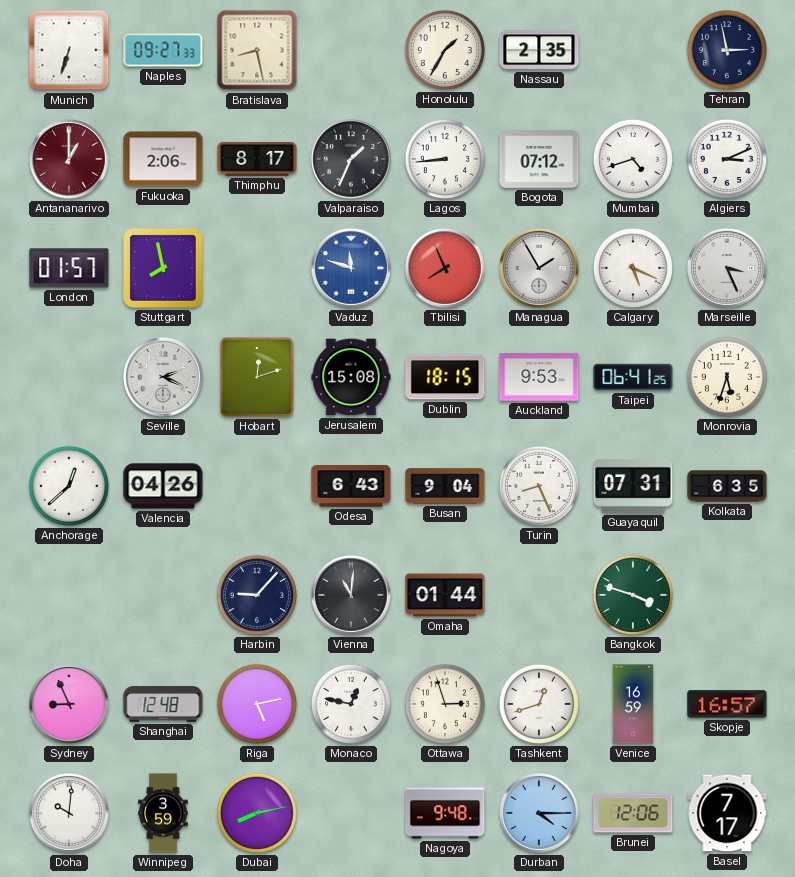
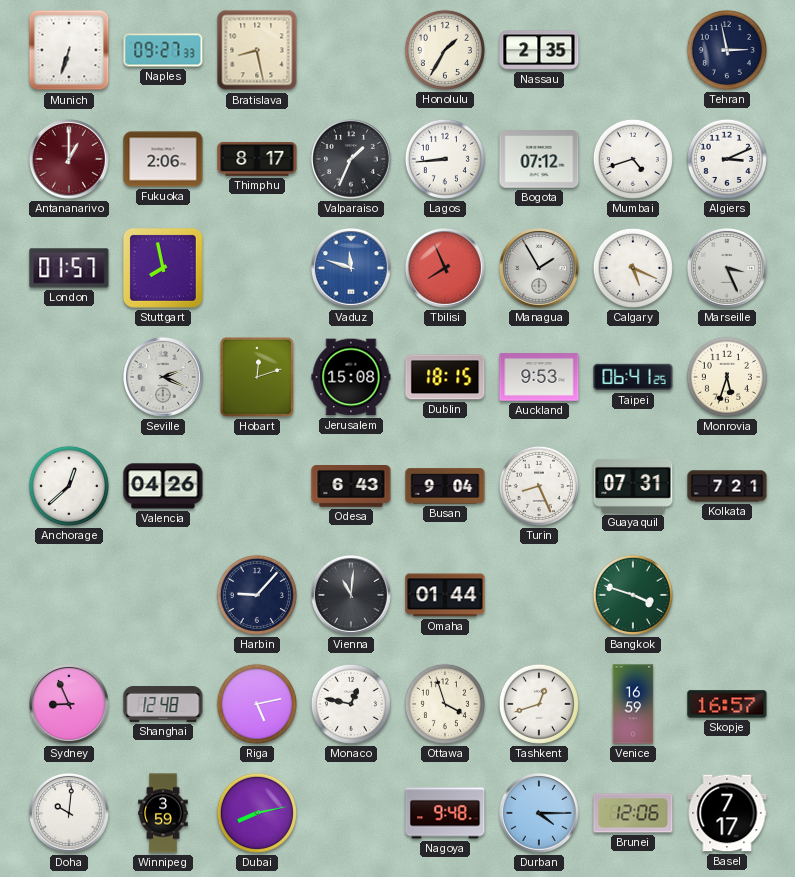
Kolkata: 6:35 -> 7:21 (727, 486)
Ottawa: 2:57 -> 3:57 (445, 704)
